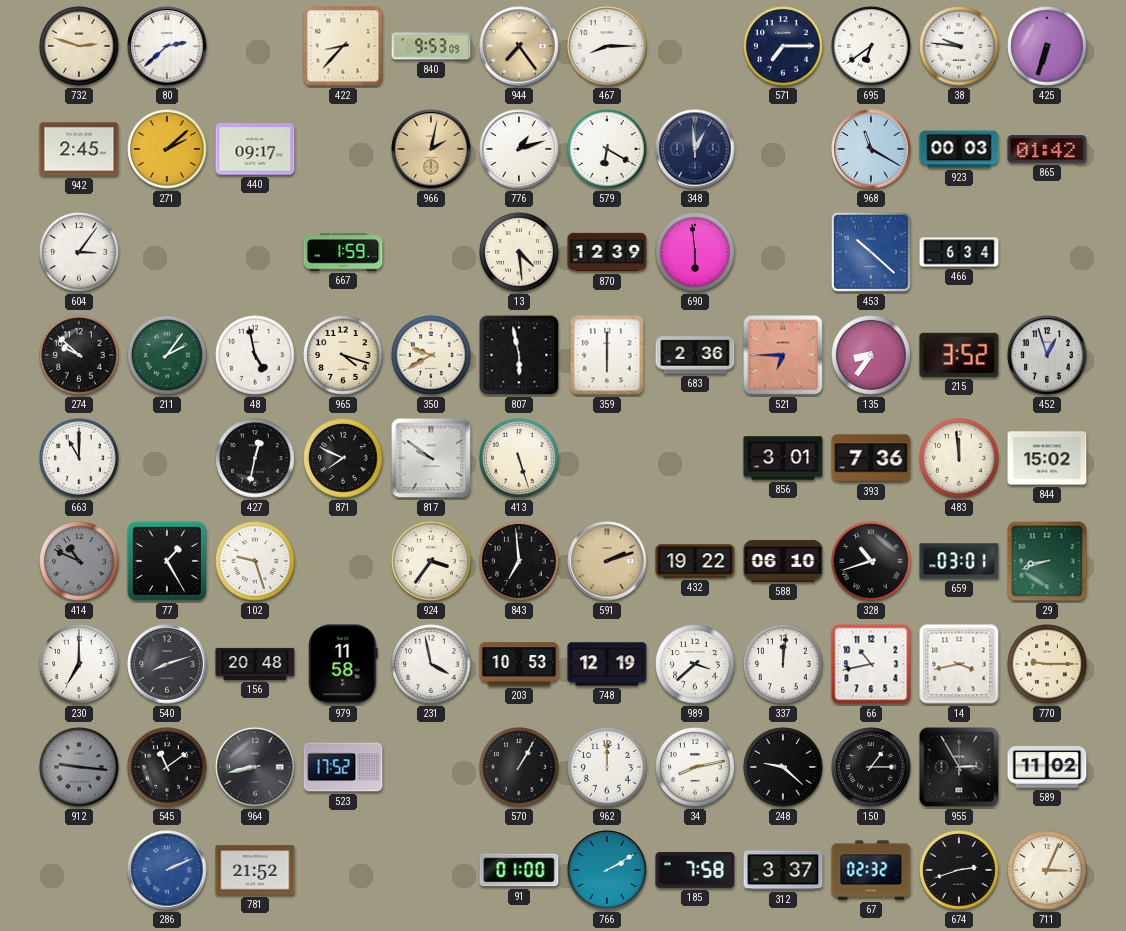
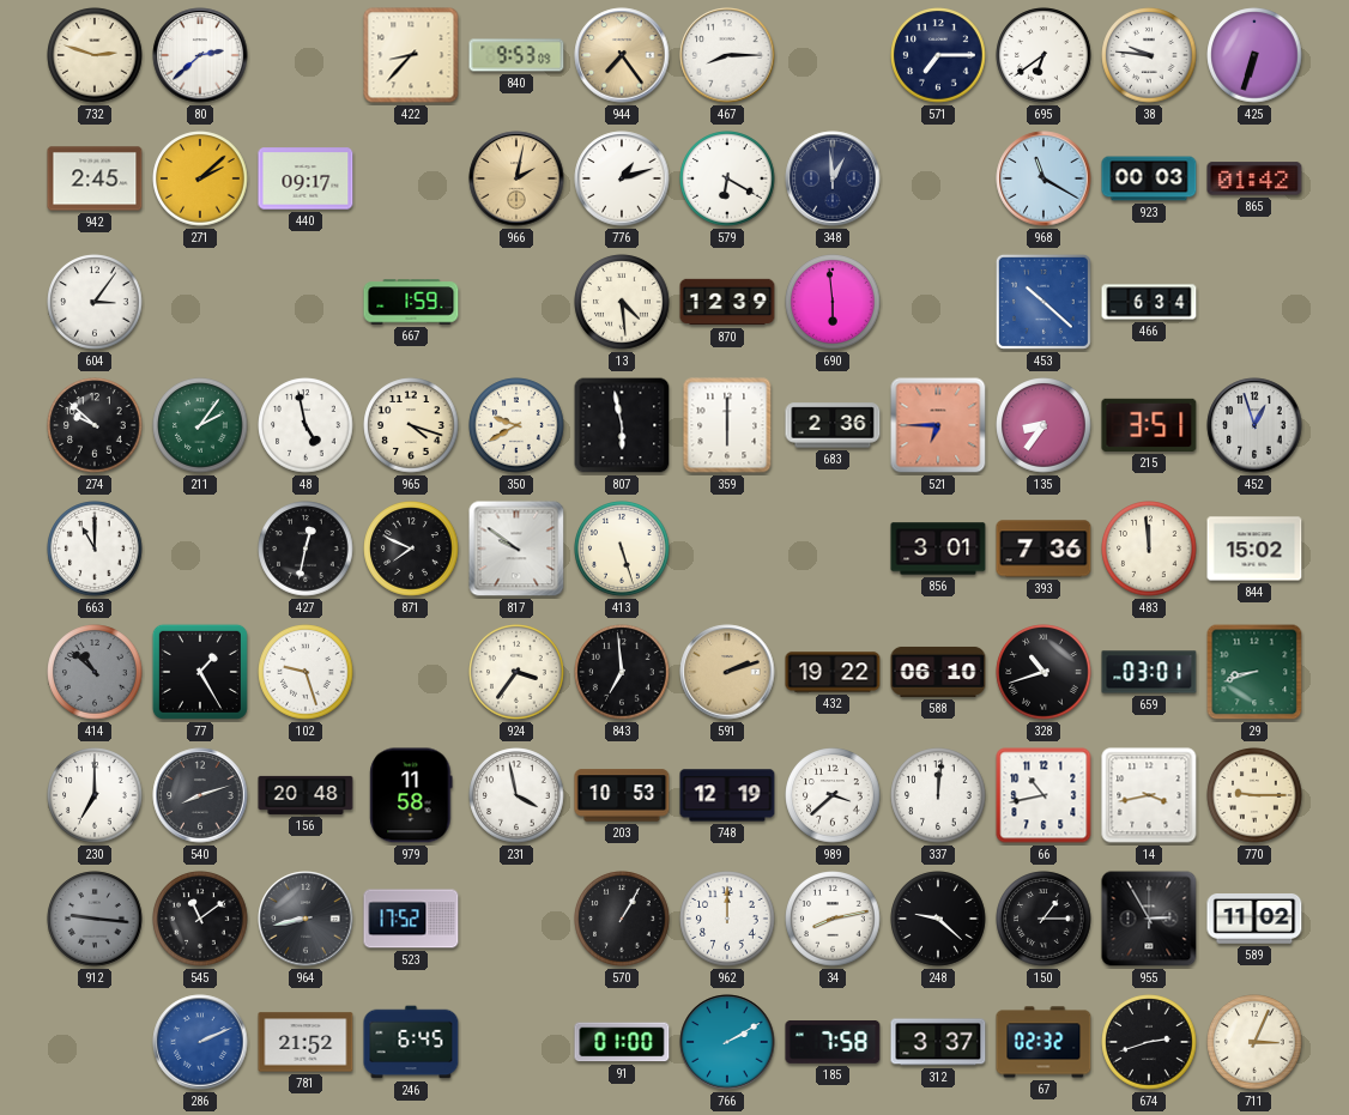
215: 3:52 -> 3:51 (1149, 425)
414: 10:49 -> 10:52 (95, 672)
246: none -> 6:45 (411, 1042)
